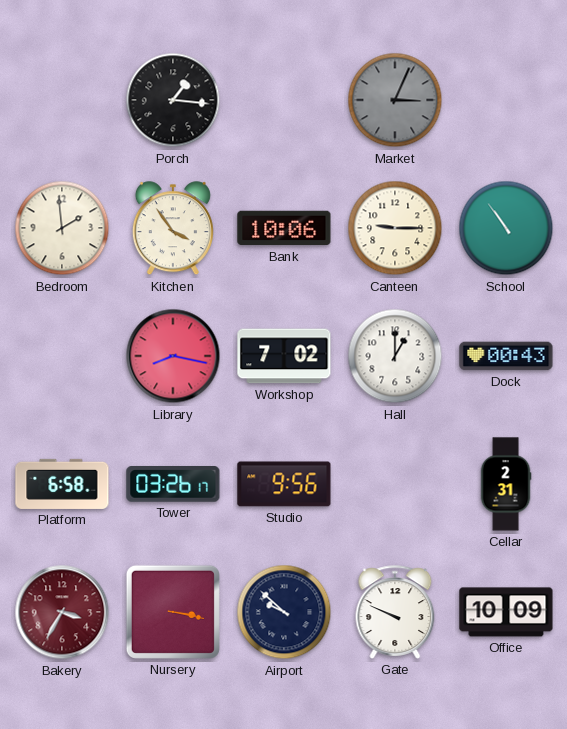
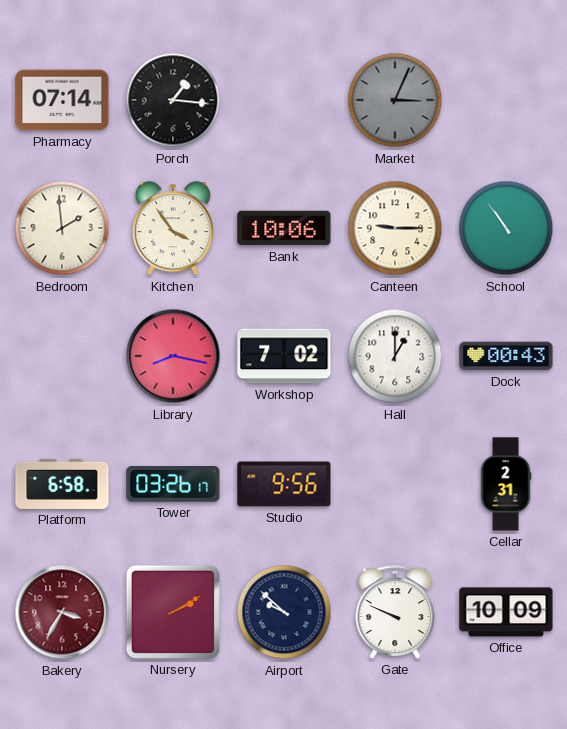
Pharmacy: none -> 07:14 (62, 100)
Nursery: 3:17 -> 2:10 (173, 612)
